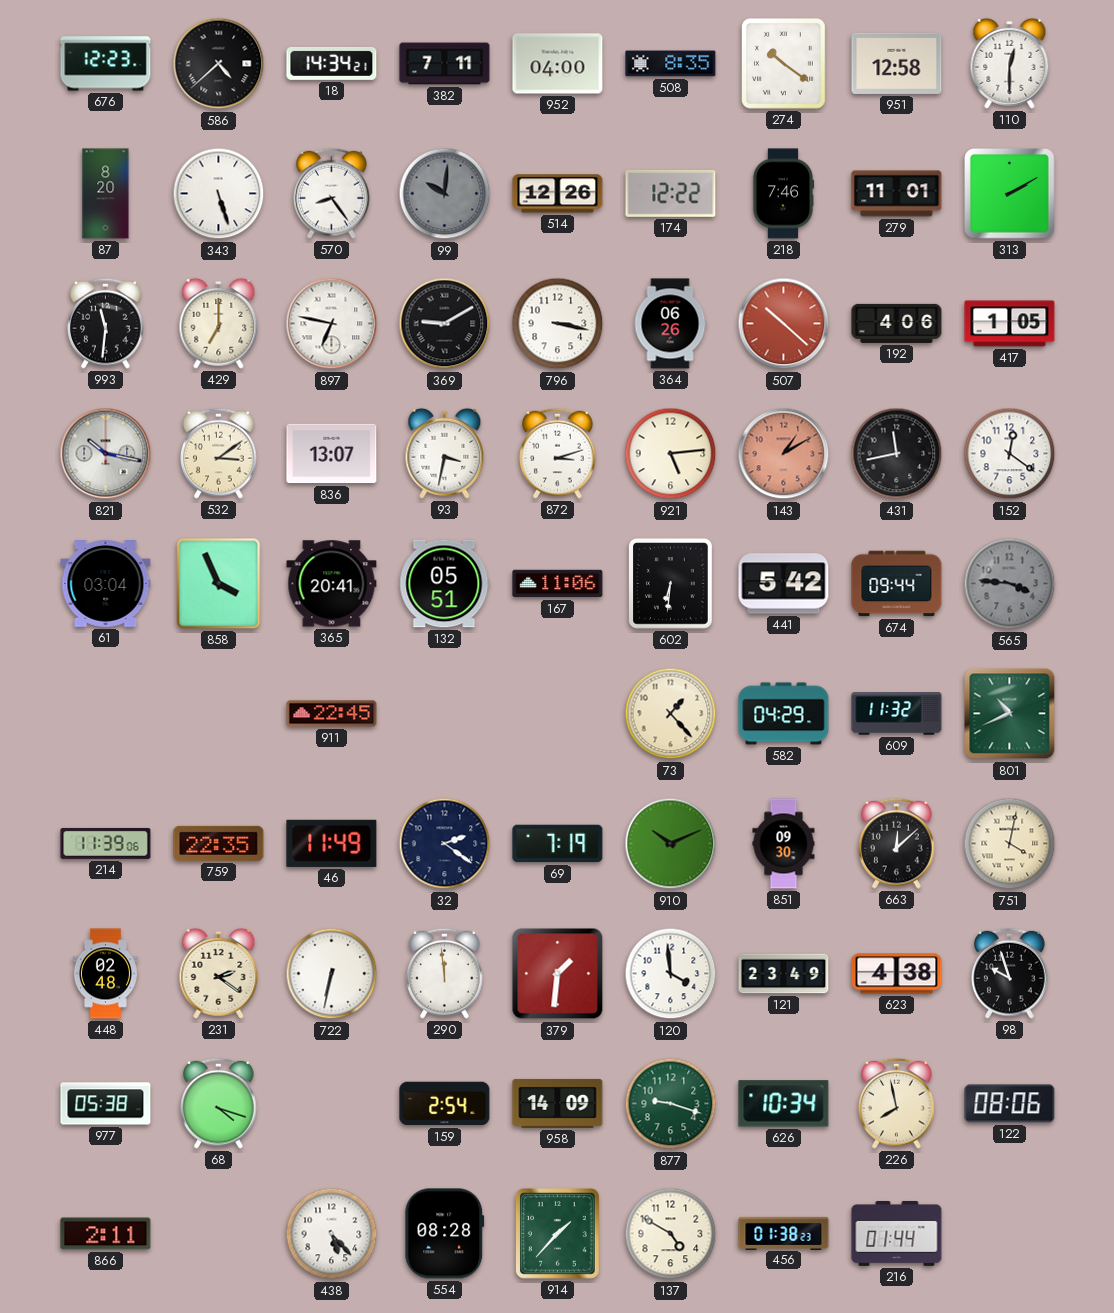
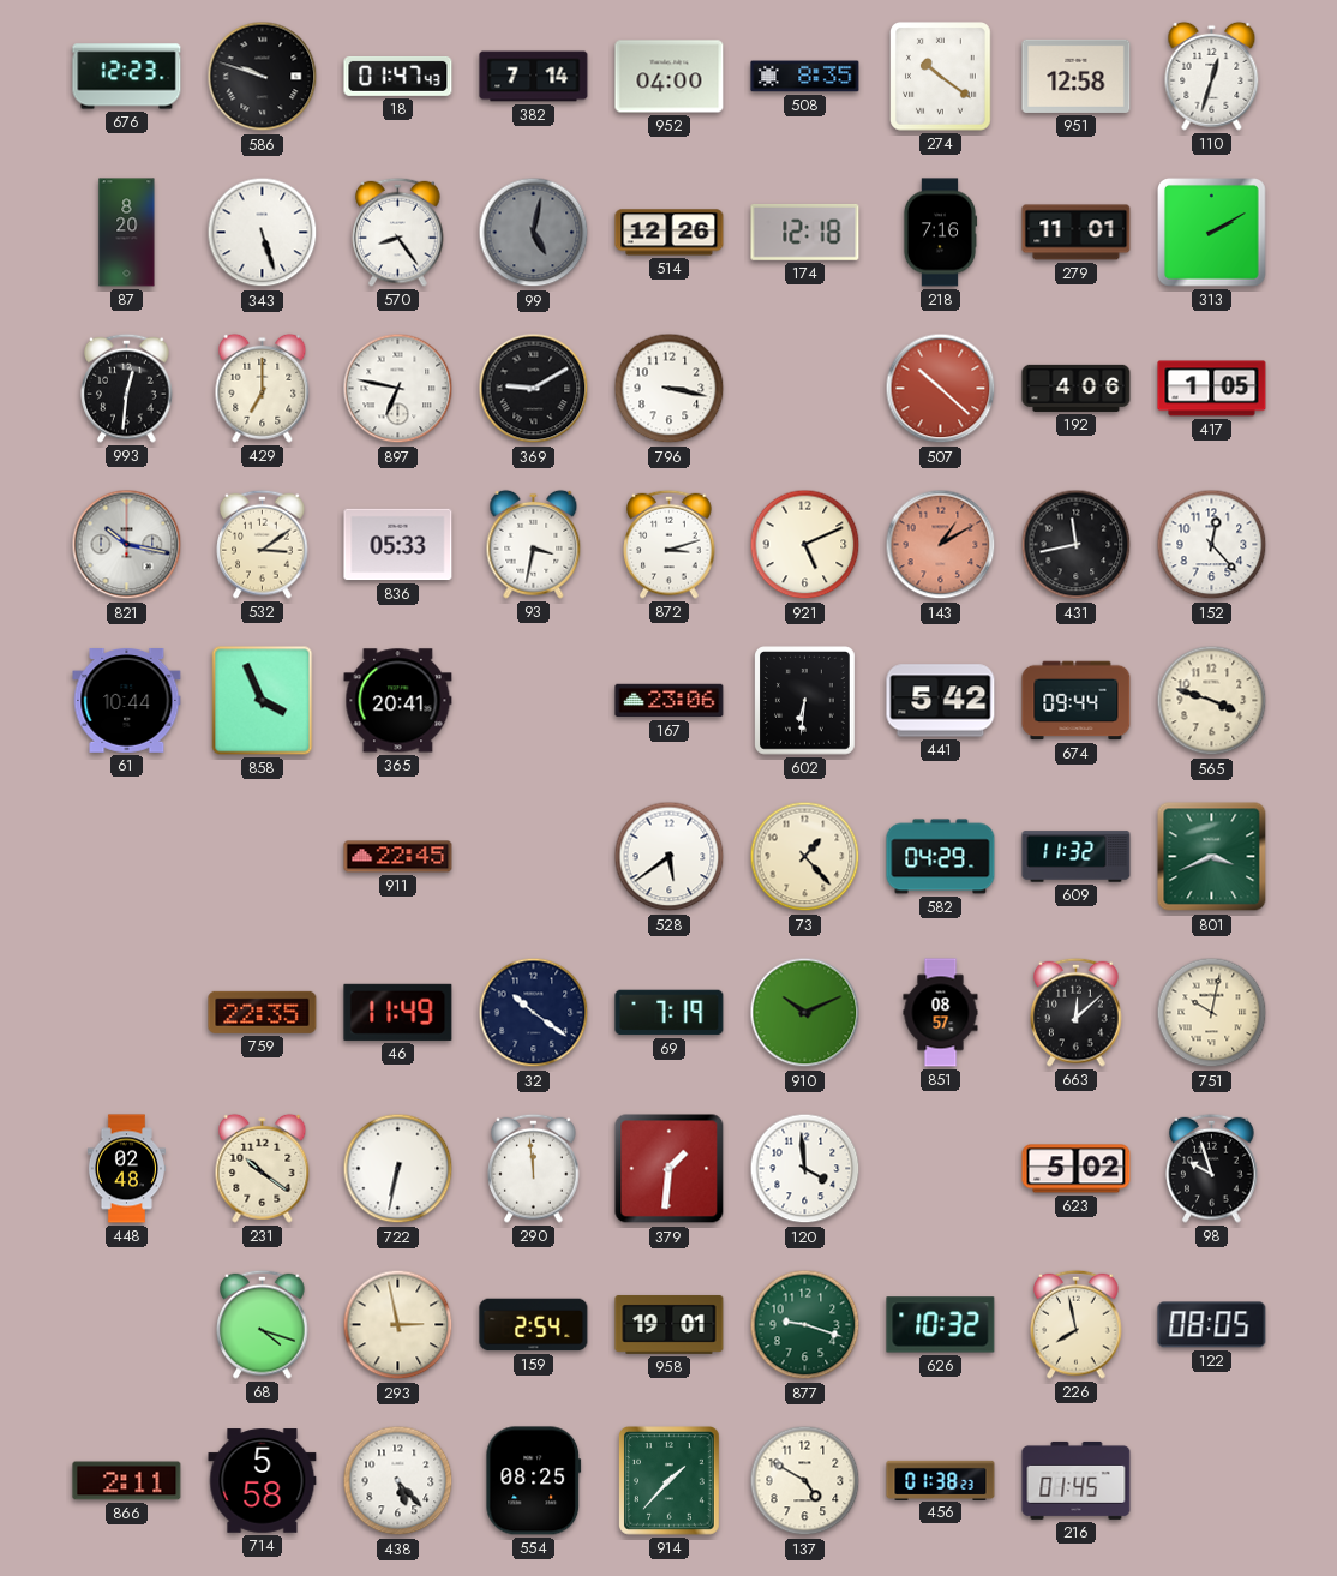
586: 4:38 -> 9:48 (263, 77)
18: 14:34 -> 01:47 (398, 76)
382: 7:11 -> 7:14 (534, 77)
110: 12:30 -> 12:33 (1212, 76)
99: 10:01 -> 5:02 (534, 233)
174: 12:22 -> 12:18 (805, 232)
218: 7:46 -> 7:16 (940, 233)
993: 11:31 -> 12:31 (127, 388)
364: 06:26 -> none (670, 324)
836: 13:07 -> 05:33 (398, 545)
921: 5:14 -> 5:11 (805, 545)
152: 12:21 -> 12:23 (1212, 545)
61: 03:04 -> 10:44 (127, 701)
132: 05:51 -> none (445, 584)
167: 11:06 -> 23:06 (670, 701)
565: 3:46 -> 3:48 (1212, 701)
565 dial: grey -> cream (1212, 701)
528: none -> 5:39 (670, 857)
801: 10:41 -> 3:41 (1212, 857)
214: 11:39 -> none (106, 843)
32: 2:21 -> 10:21 (534, 1013)
851: 09:30 -> 08:57 (941, 1013)
751: 4:02 -> 10:02 (1212, 1013)
231: 2:21 -> 10:21 (263, 1168)
121: 23:49 -> none (784, 974)
623: 4:38 -> 5:02 (1077, 1169)
977: 05:38 -> none (106, 1104)
293: none -> 2:58 (398, 1325)
958: 14:09 -> 19:01 (670, 1324)
626: 10:34 -> 10:32 (941, 1325)
122: 08:06 -> 08:05 (1212, 1325)
714: none -> 5:58 (263, 1481)
554: 08:28 -> 08:25 (534, 1481)
216: 01:44 -> 01:45 (1077, 1480)
